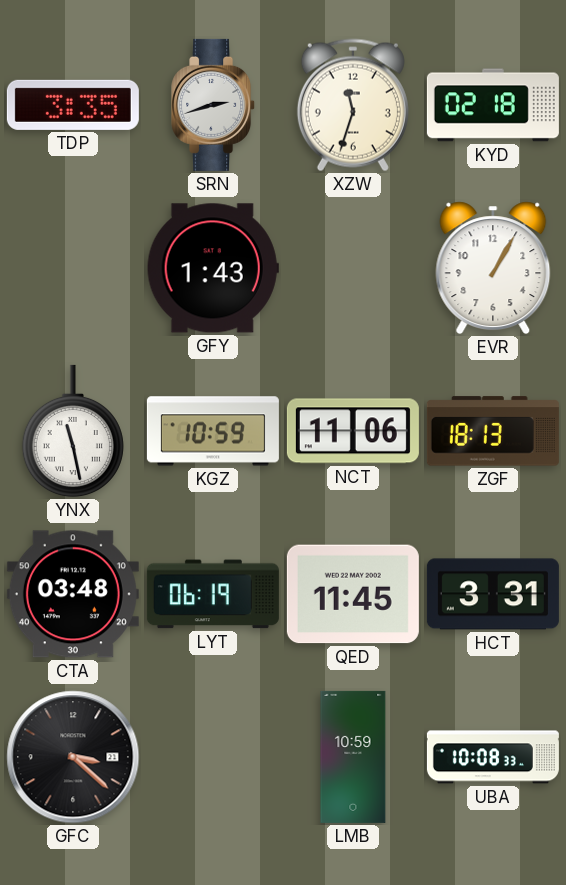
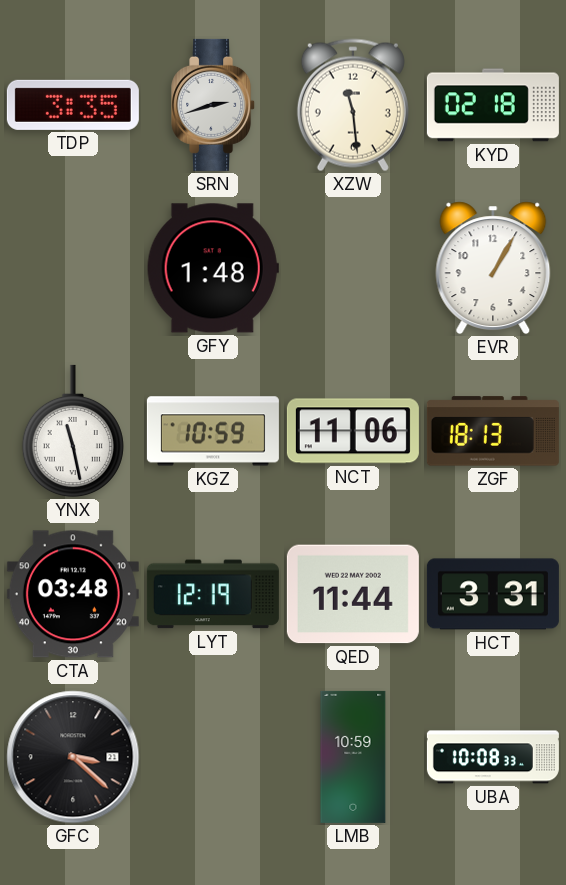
XZW: 11:33 -> 11:29 (353, 105)
GFY: 1:43 -> 1:48 (213, 268)
LYT: 06:19 -> 12:19 (213, 594)
QED: 11:45 -> 11:44 (353, 594)
